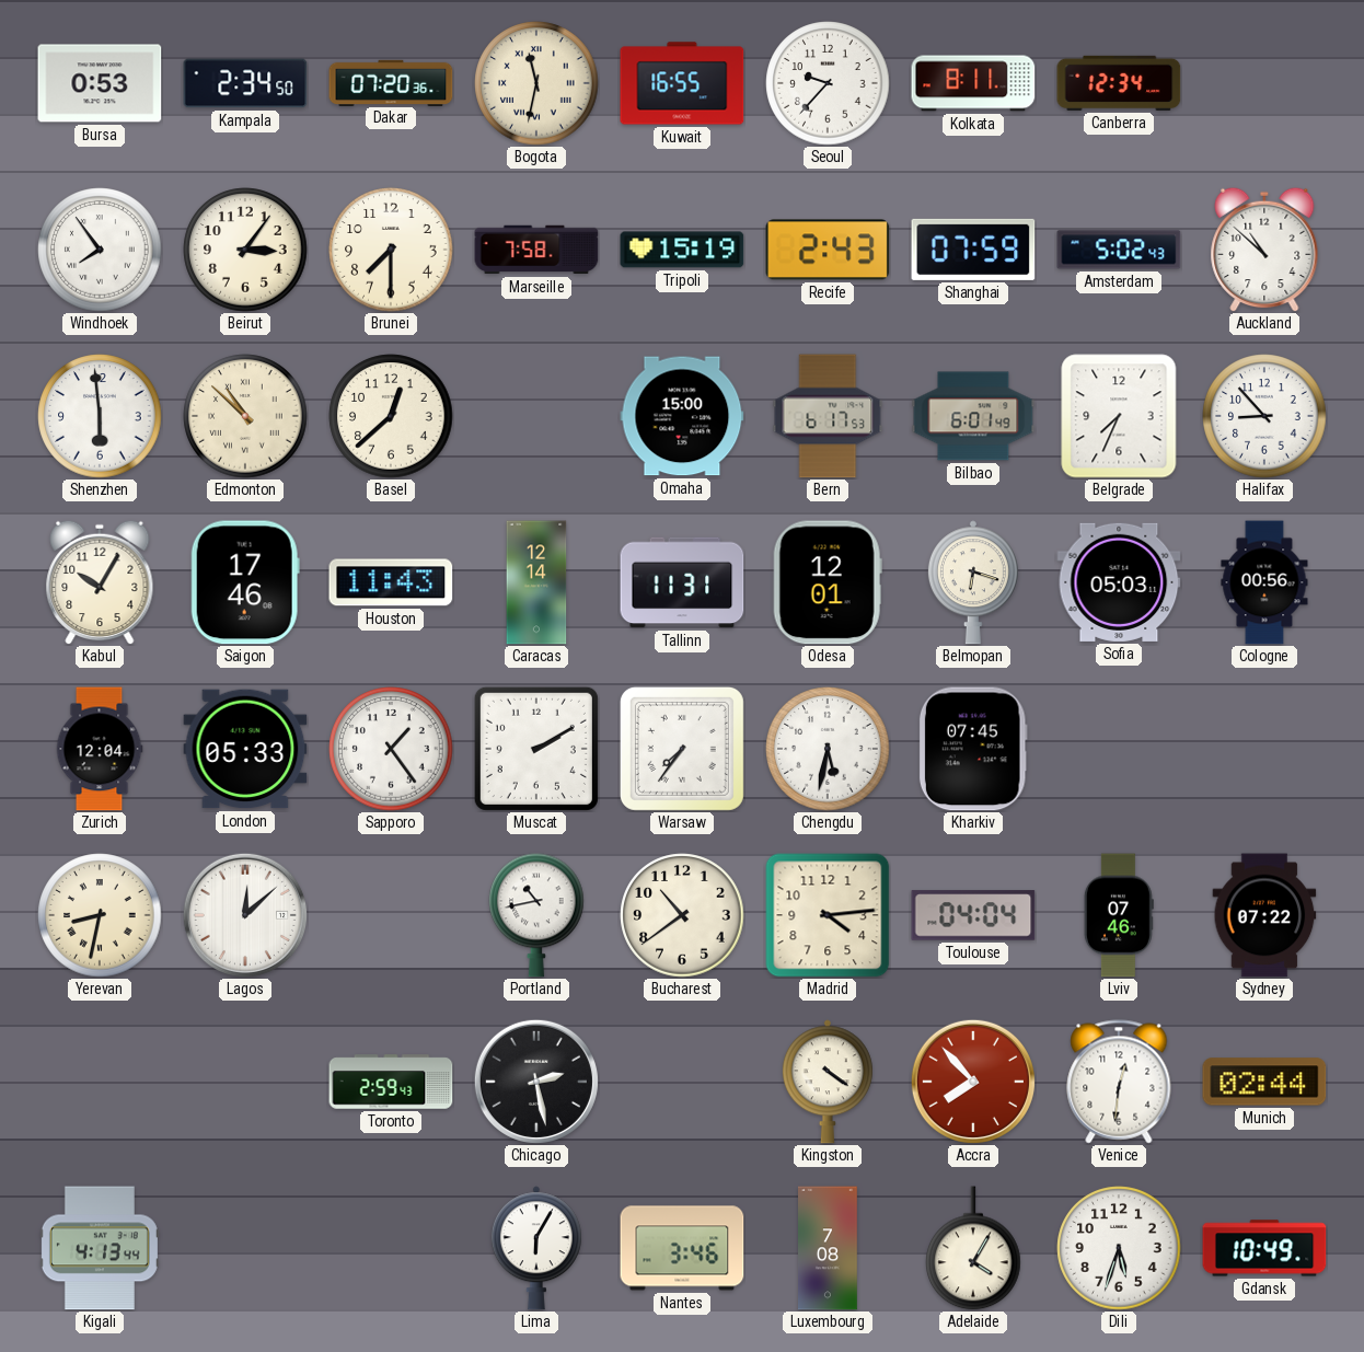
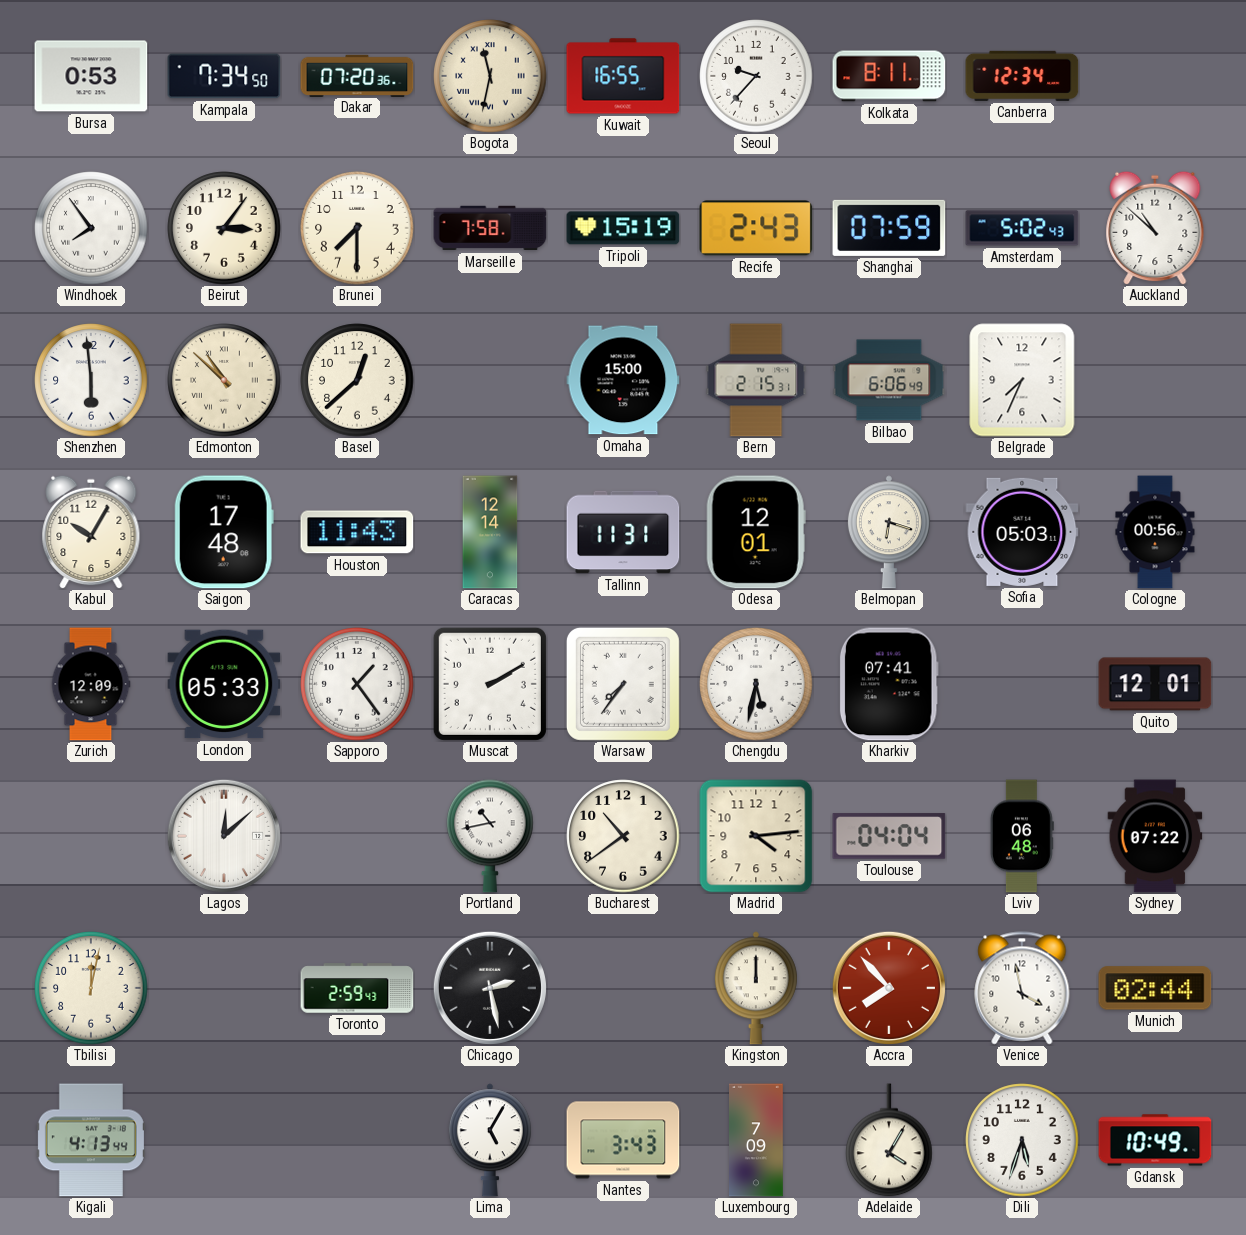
Kampala: 2:34 -> 7:34 (224, 76)
Bern: 6:17 -> 2:15 (756, 380)
Bilbao: 6:01 -> 6:06 (889, 380)
Halifax: 8:53 -> none (1264, 416)
Saigon: 17:46 -> 17:48 (224, 532)
Zurich: 12:04 -> 12:09 (91, 684)
Kharkiv: 07:45 -> 07:41 (889, 684)
Quito: none -> 12:01 (1155, 684)
Yerevan: 8:32 -> none (100, 915)
Lviv: 07:46 -> 06:48 (1022, 836)
Tbilisi: none -> 12:02 (91, 988)
Kingston: 4:21 -> 12:00 (756, 988)
Venice: 12:31 -> 3:58 (1022, 988)
Lima: 6:05 -> 5:05 (490, 1140)
Nantes: 3:46 -> 3:43 (623, 1140)
Luxembourg: 7:08 -> 7:09 (757, 1140)
